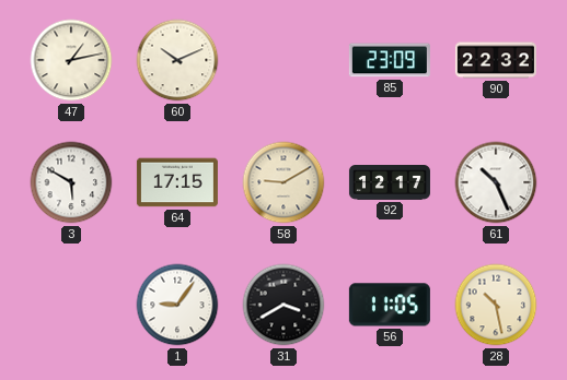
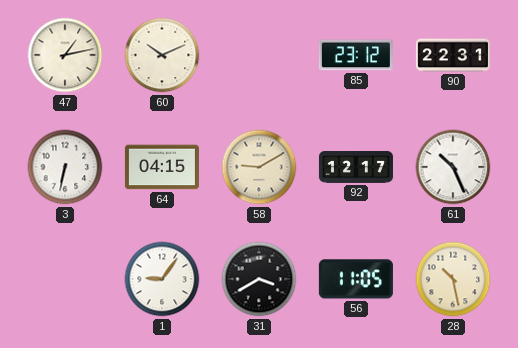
85: 23:09 -> 23:12 (356, 55)
90: 22:32 -> 22:31 (453, 55)
3: 5:50 -> 6:32 (65, 167)
64: 17:15 -> 04:15 (162, 167)
